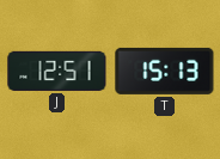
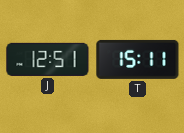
T: 15:13 -> 15:11 (138, 59)
